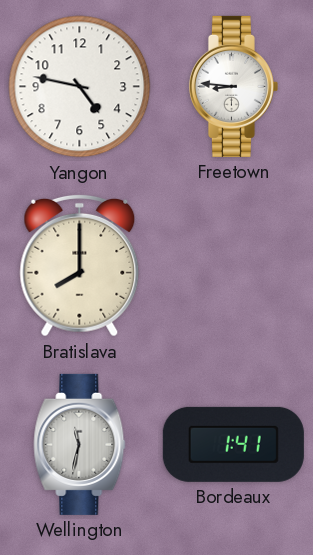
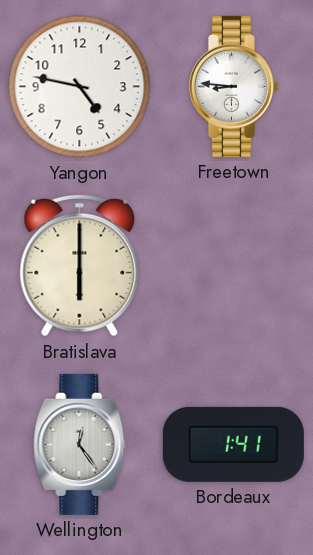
Bratislava: 8:00 -> 6:00 (80, 265)
Wellington: 11:32 -> 12:24 (80, 444)
